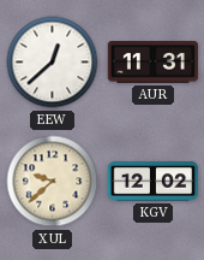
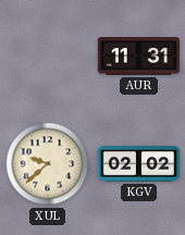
EEW: 12:38 -> none (53, 63)
KGV: 12:02 -> 02:02 (139, 164)
